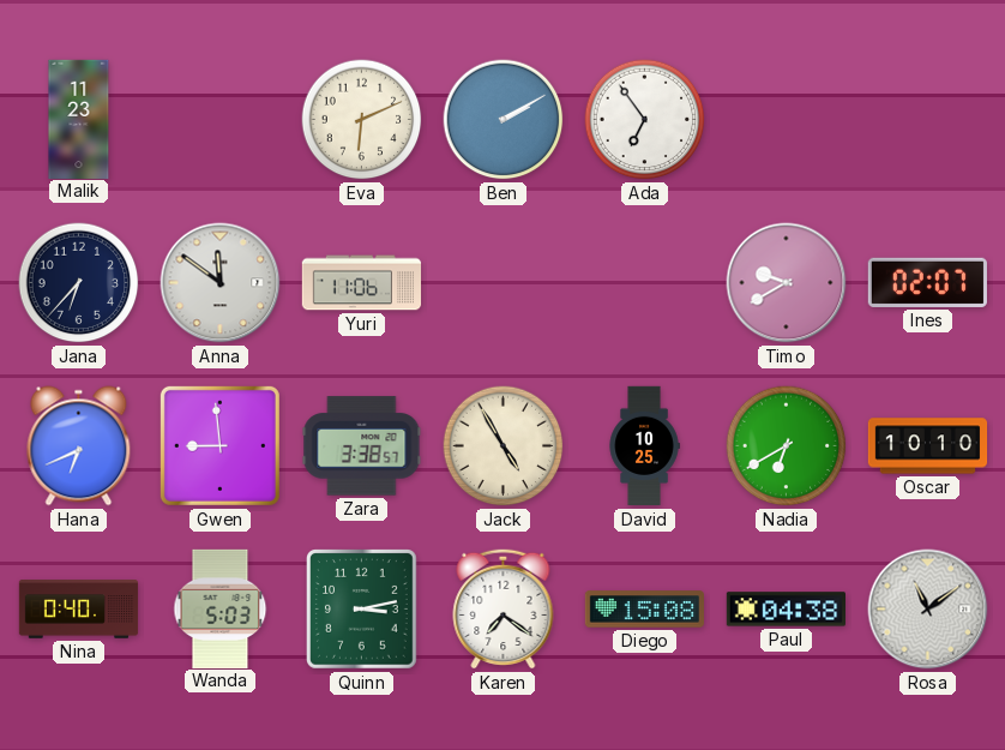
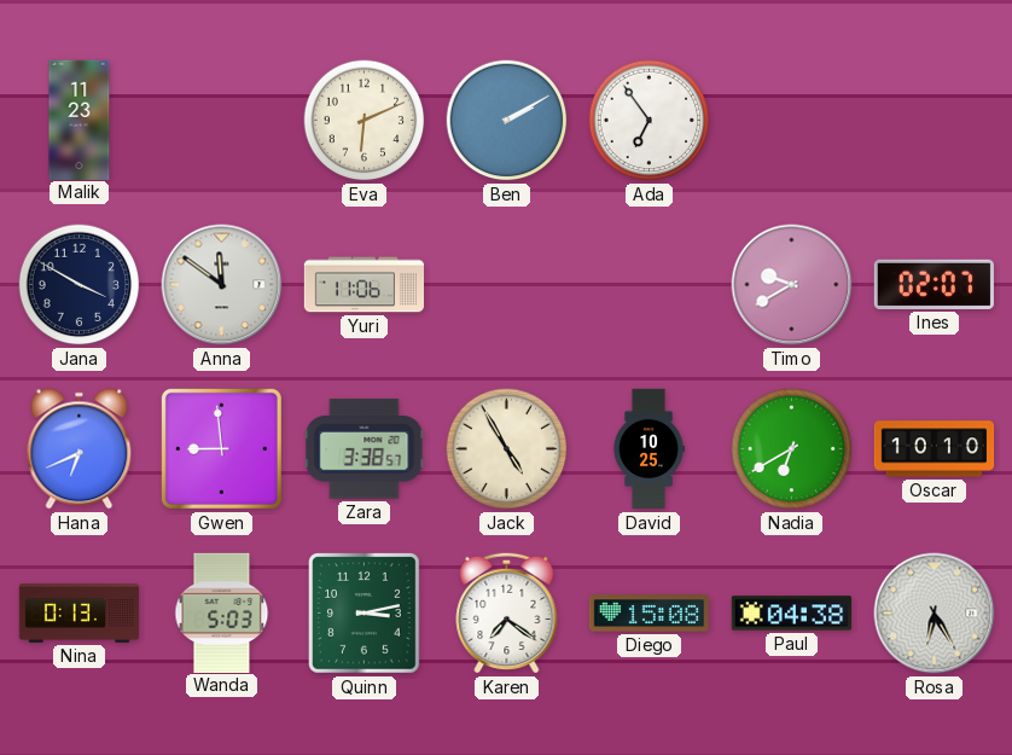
Jana: 6:37 -> 3:50 (80, 285)
Nina: 0:40 -> 0:13 (80, 614)
Rosa: 11:09 -> 6:25 (935, 614)
